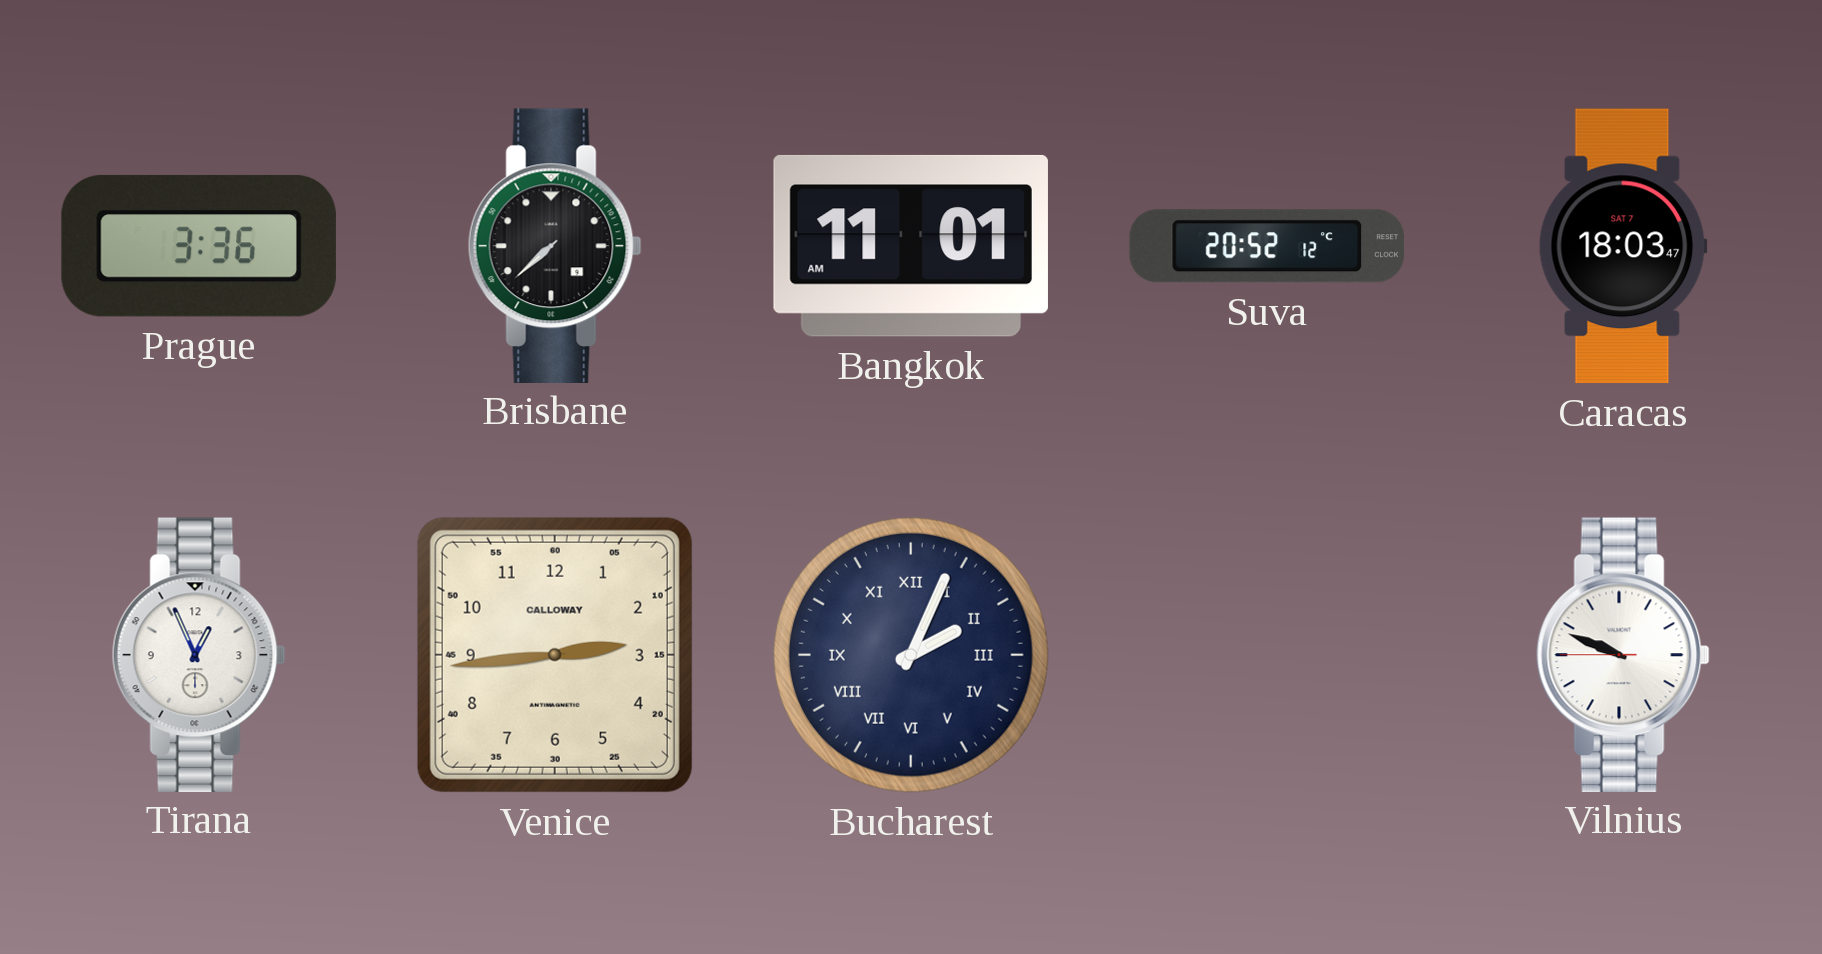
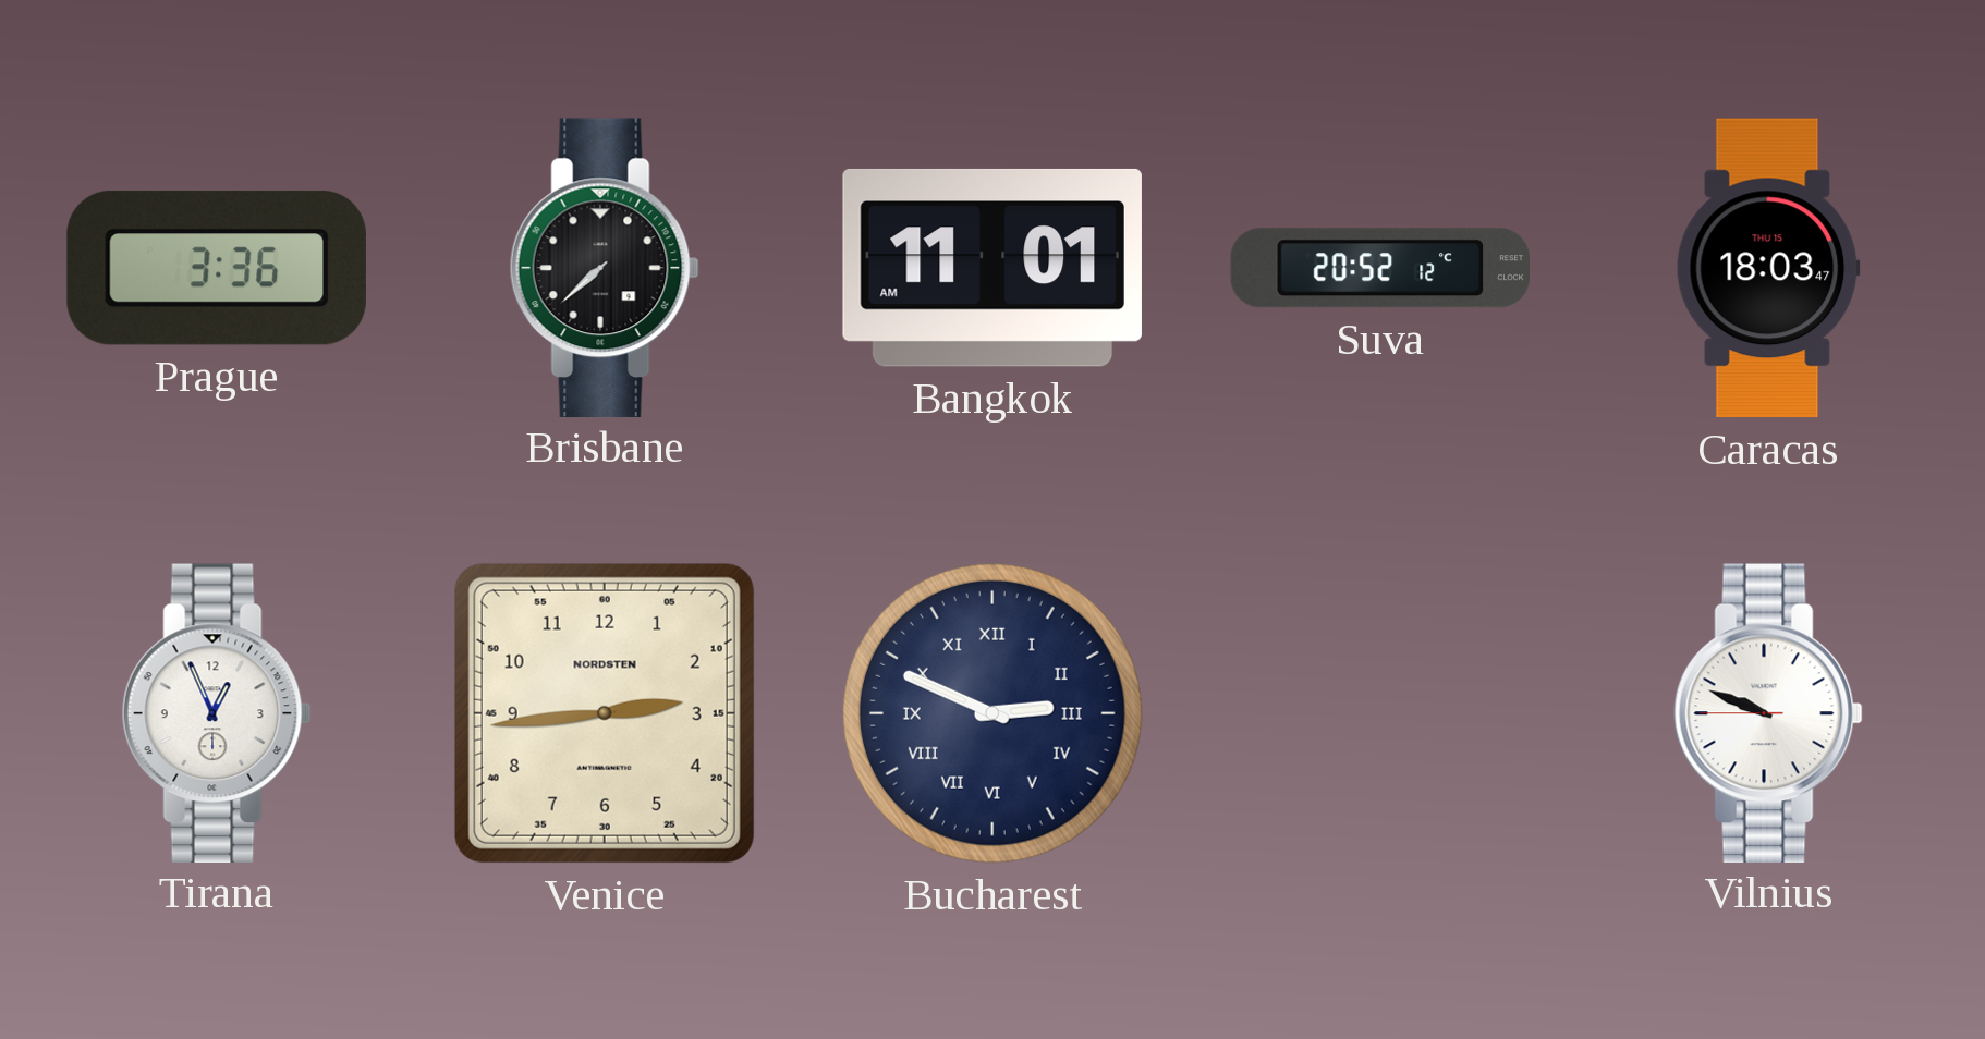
Caracas date: SAT 7 -> THU 15 (1768, 268)
Venice brand: CALLOWAY -> NORDSTEN (605, 713)
Bucharest: 2:04 -> 2:49 (992, 713)
